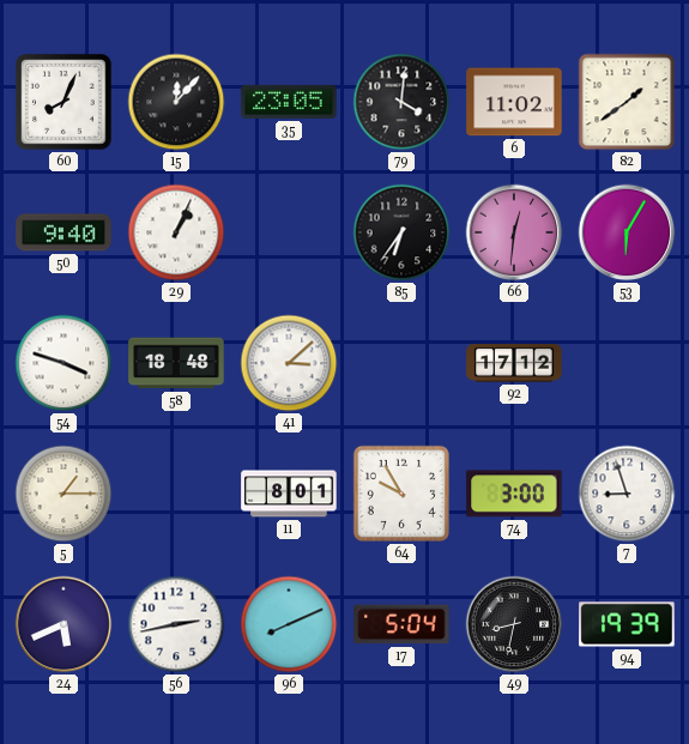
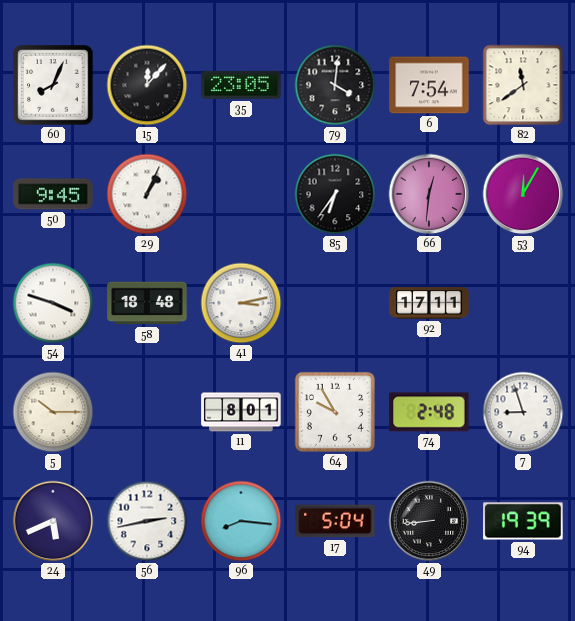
6: 11:02 -> 7:54 (429, 85)
82: 1:39 -> 11:39 (523, 85)
50: 9:40 -> 9:45 (53, 194)
53: 6:05 -> 12:05 (523, 194)
41: 3:08 -> 3:13 (241, 303)
92: 17:12 -> 17:11 (429, 303)
5: 1:15 -> 10:15 (53, 412)
74: 3:00 -> 2:48 (429, 412)
96: 8:11 -> 8:16 (241, 521)
49: 8:32 -> 8:44 (429, 521)
